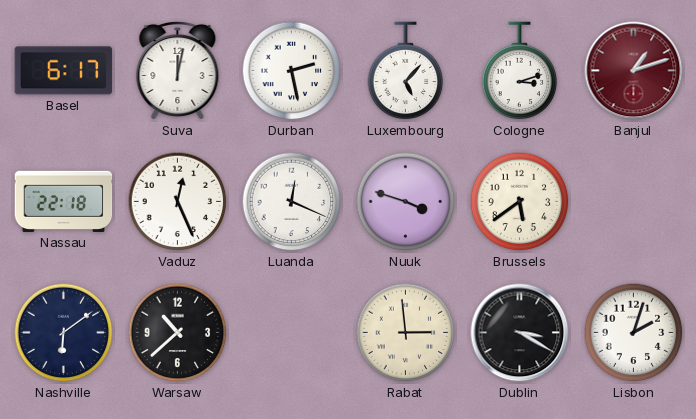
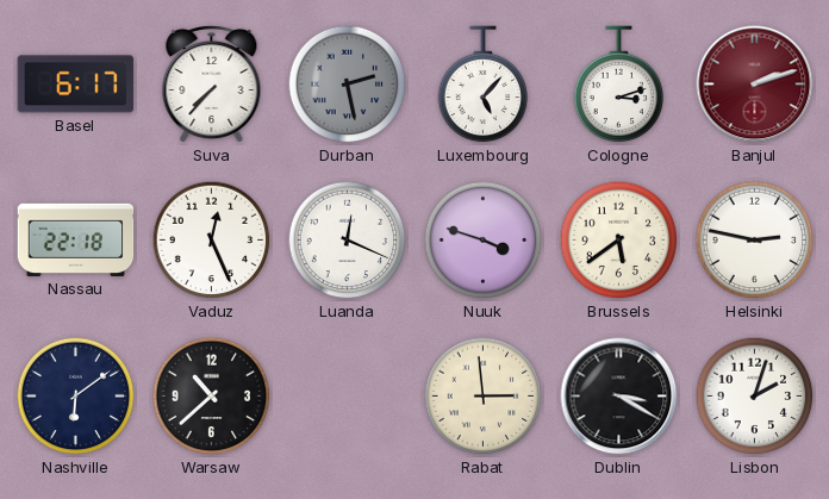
Suva: 12:02 -> 7:37 (212, 83)
Durban dial: white -> grey (348, 85)
Banjul: 1:12 -> 2:12 (755, 85)
Helsinki: none -> 2:47 (755, 241)
